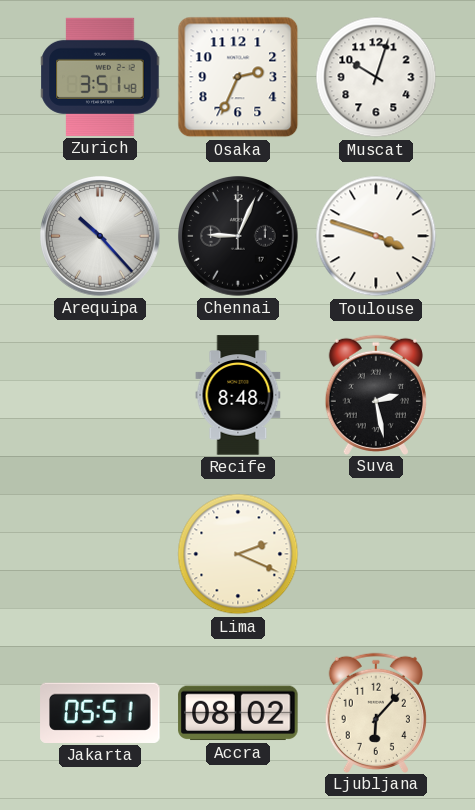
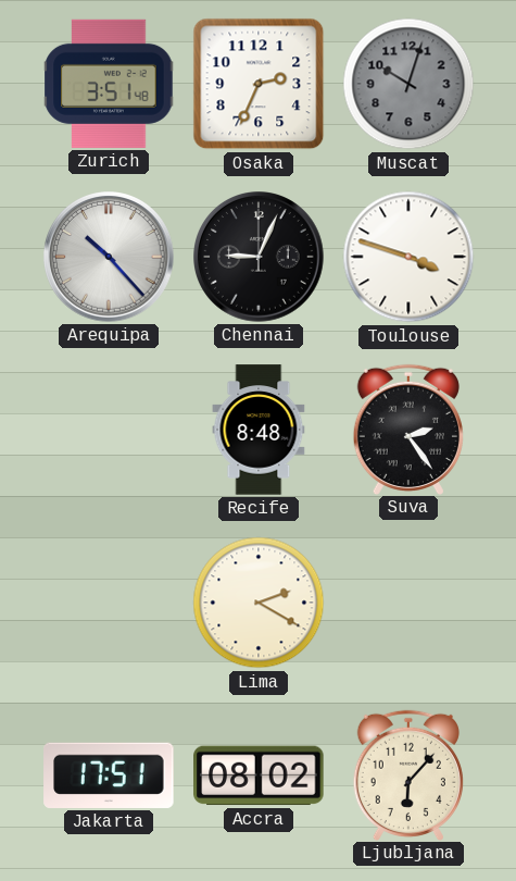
Muscat dial: white -> grey (408, 84)
Suva: 2:28 -> 2:24 (408, 429)
Lima: 2:19 -> 2:20 (259, 603)
Jakarta: 05:51 -> 17:51 (109, 775)
